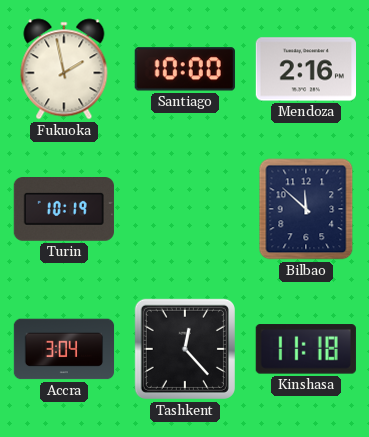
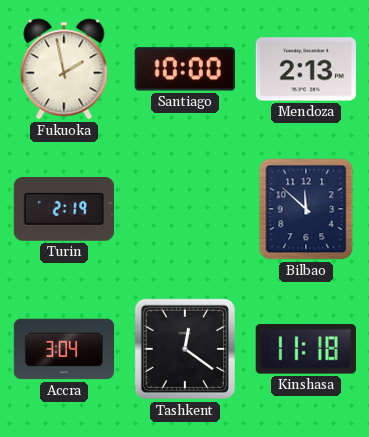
Mendoza: 2:16 -> 2:13 (305, 69)
Turin: 10:19 -> 2:19 (64, 210)
Tashkent: 12:23 -> 12:21 (185, 349)
